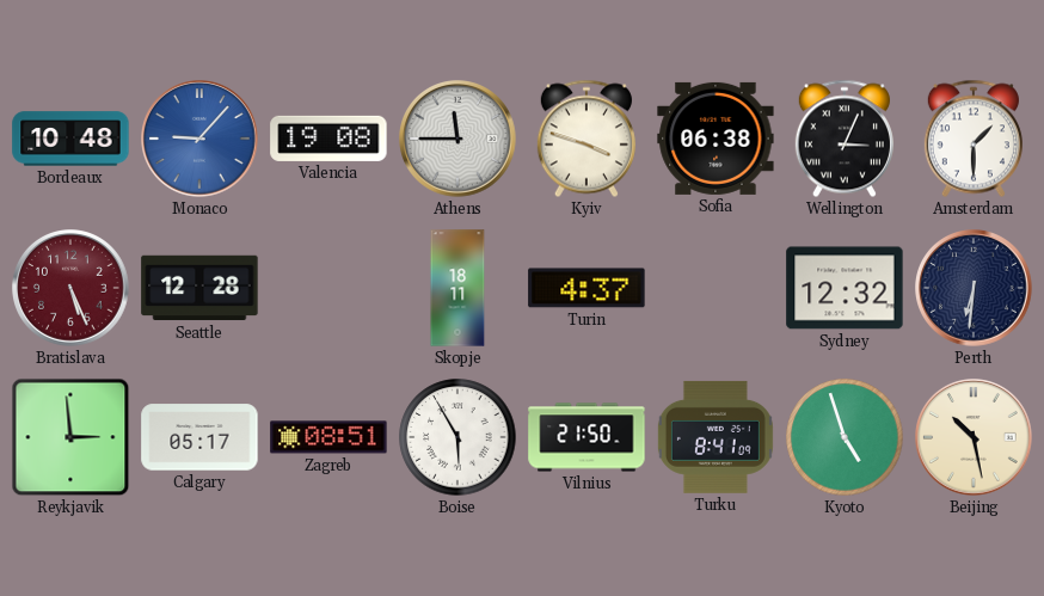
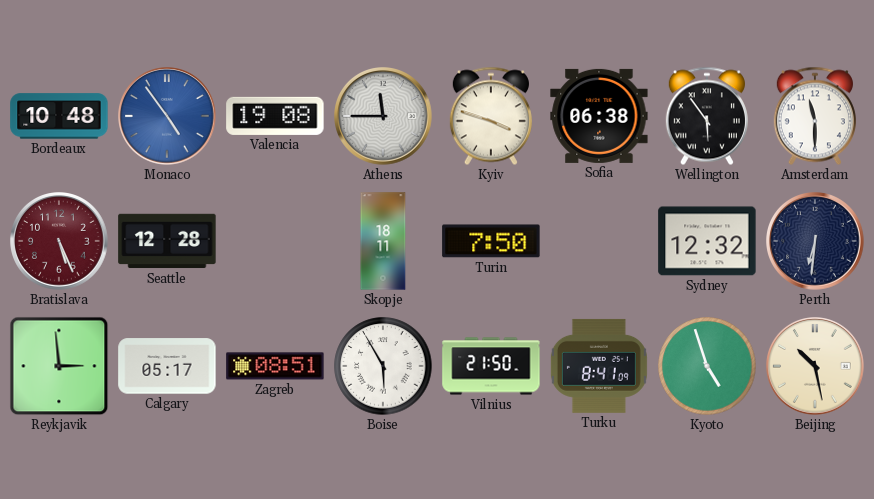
Monaco: 9:07 -> 4:54 (168, 117)
Wellington: 3:04 -> 5:54 (707, 116)
Amsterdam: 1:30 -> 11:30 (815, 116)
Turin: 4:37 -> 7:50 (491, 241)
